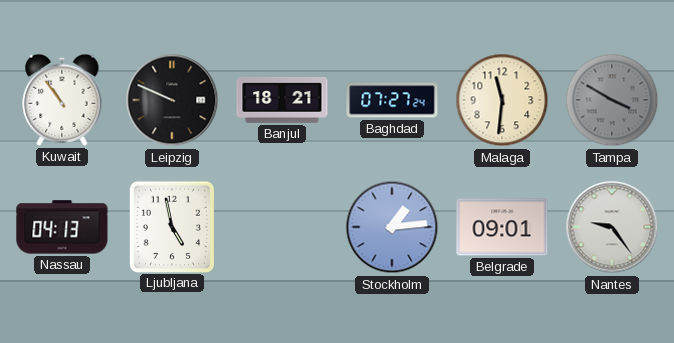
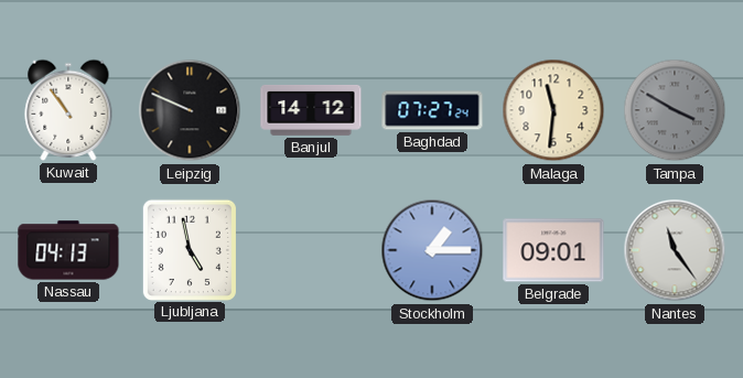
Banjul: 18:21 -> 14:12 (311, 111)
Stockholm: 1:14 -> 1:15 (432, 250)
Nantes: 9:24 -> 11:24 (675, 250)
